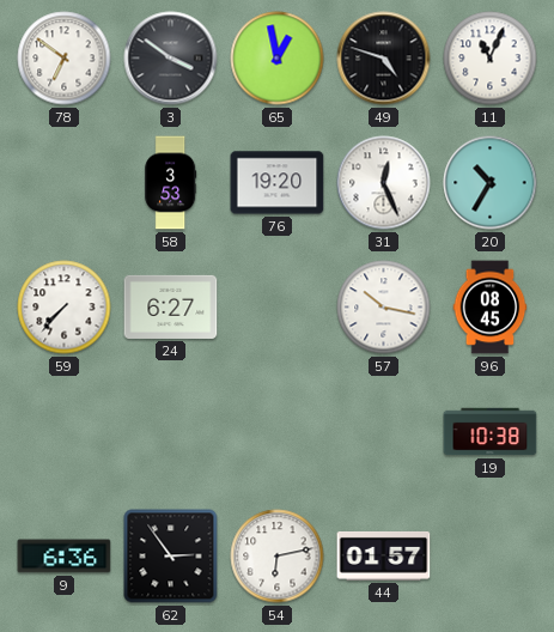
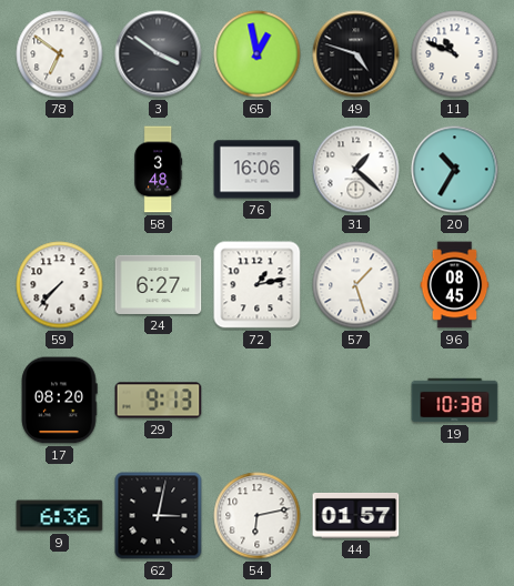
11: 11:04 -> 10:49 (455, 54)
58: 3:53 -> 3:48 (159, 170)
76: 19:20 -> 16:06 (258, 170)
31: 12:26 -> 1:22 (356, 170)
72: none -> 1:13 (258, 285)
57: 10:17 -> 1:27 (356, 285)
17: none -> 08:20 (59, 401)
29: none -> 9:13 (159, 401)
62: 2:54 -> 3:02 (159, 516)
